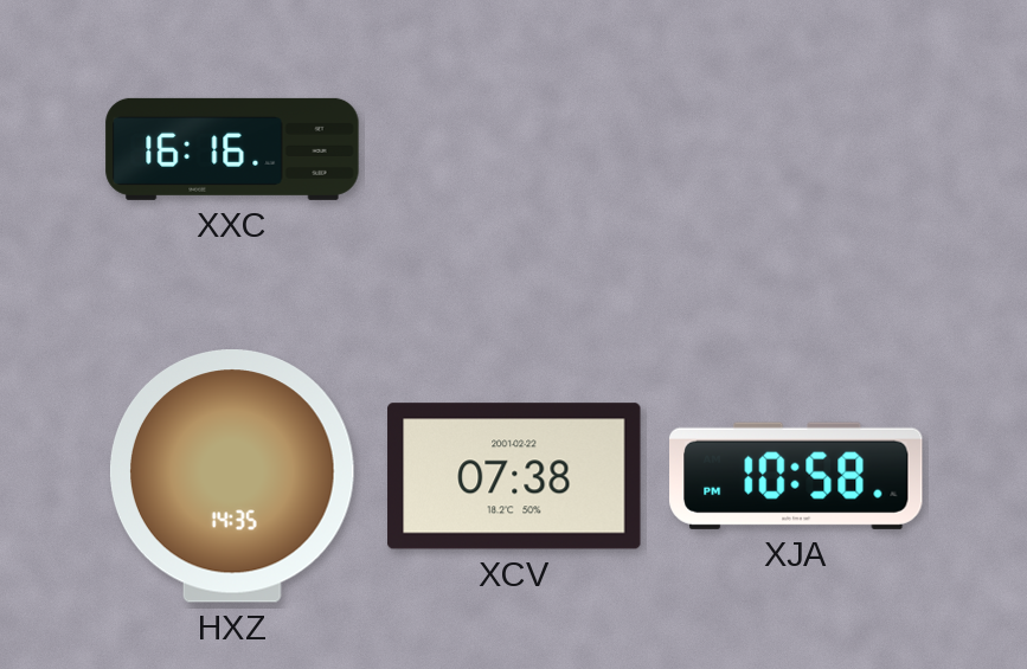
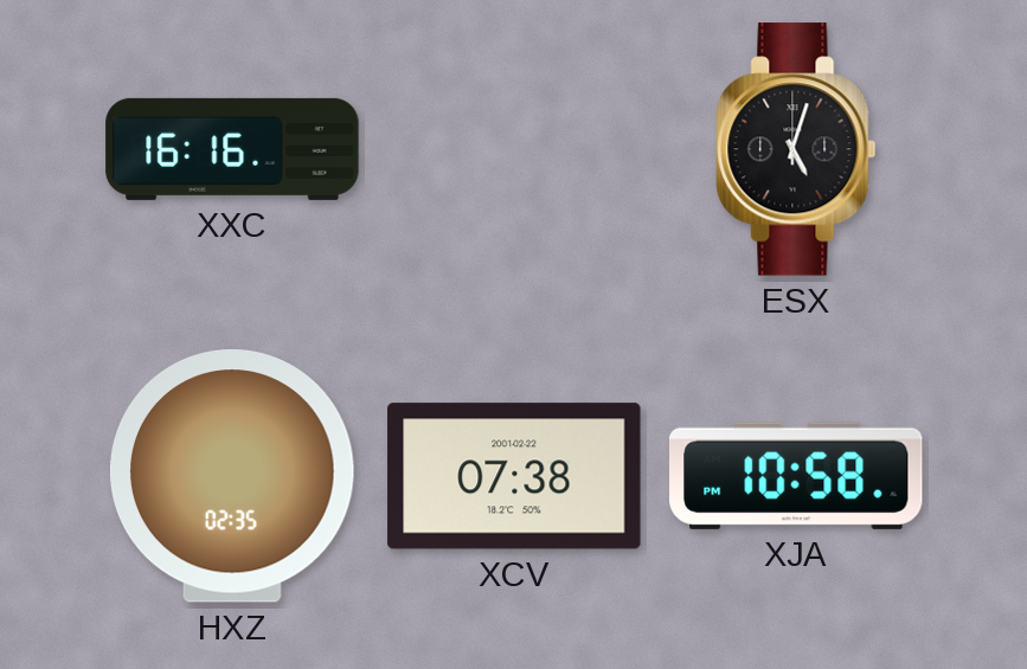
ESX: none -> 5:03 (796, 149)
HXZ: 14:35 -> 02:35 (232, 477)
